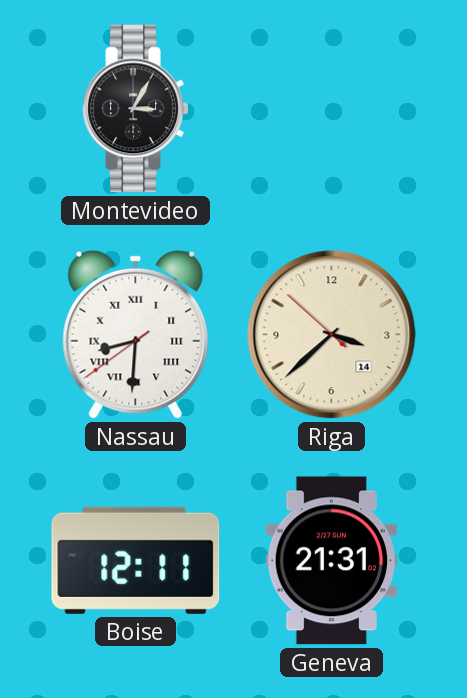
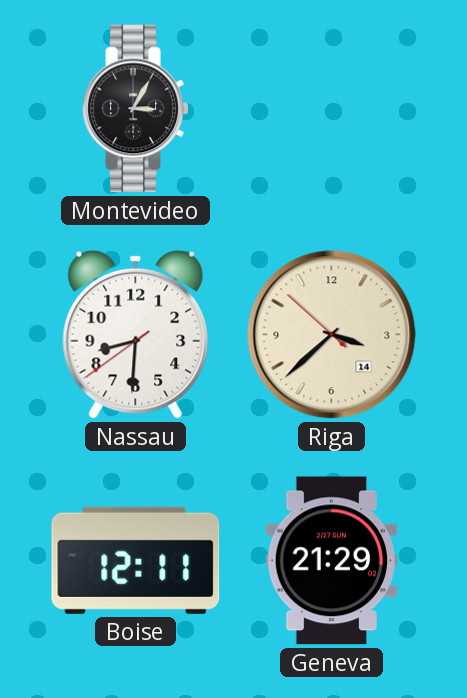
Nassau numerals: Roman -> Arabic (136, 334)
Geneva: 21:31 -> 21:29 (332, 561)
